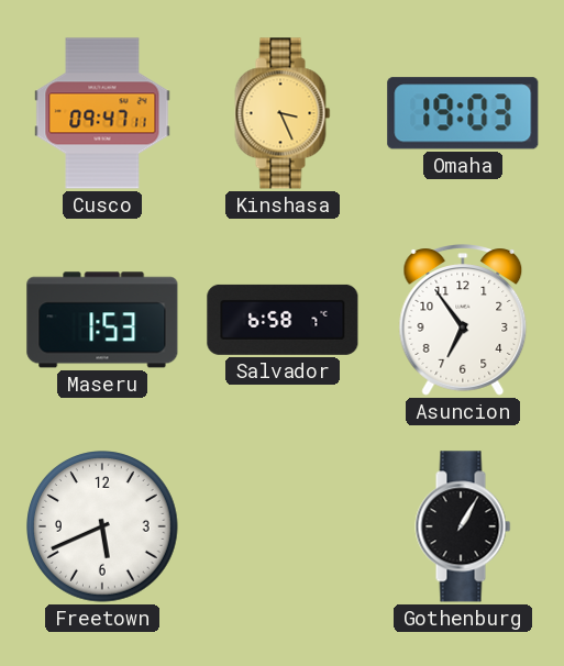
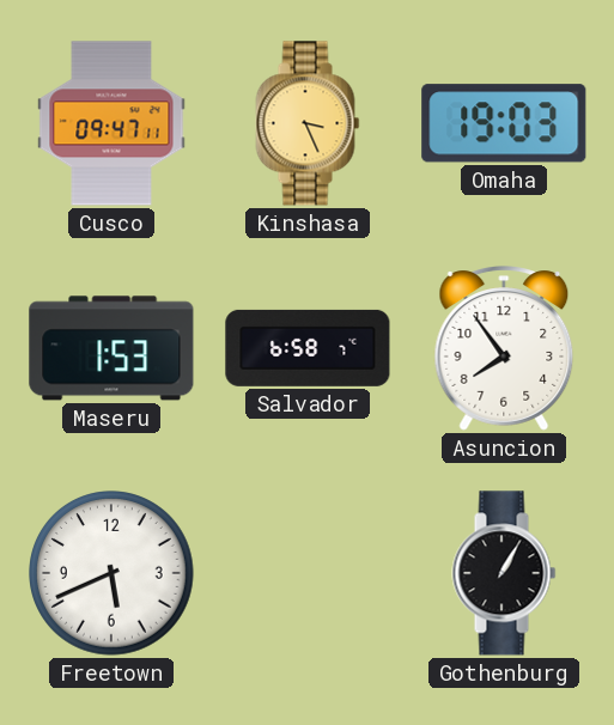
Asuncion: 6:54 -> 7:54 (504, 348)
